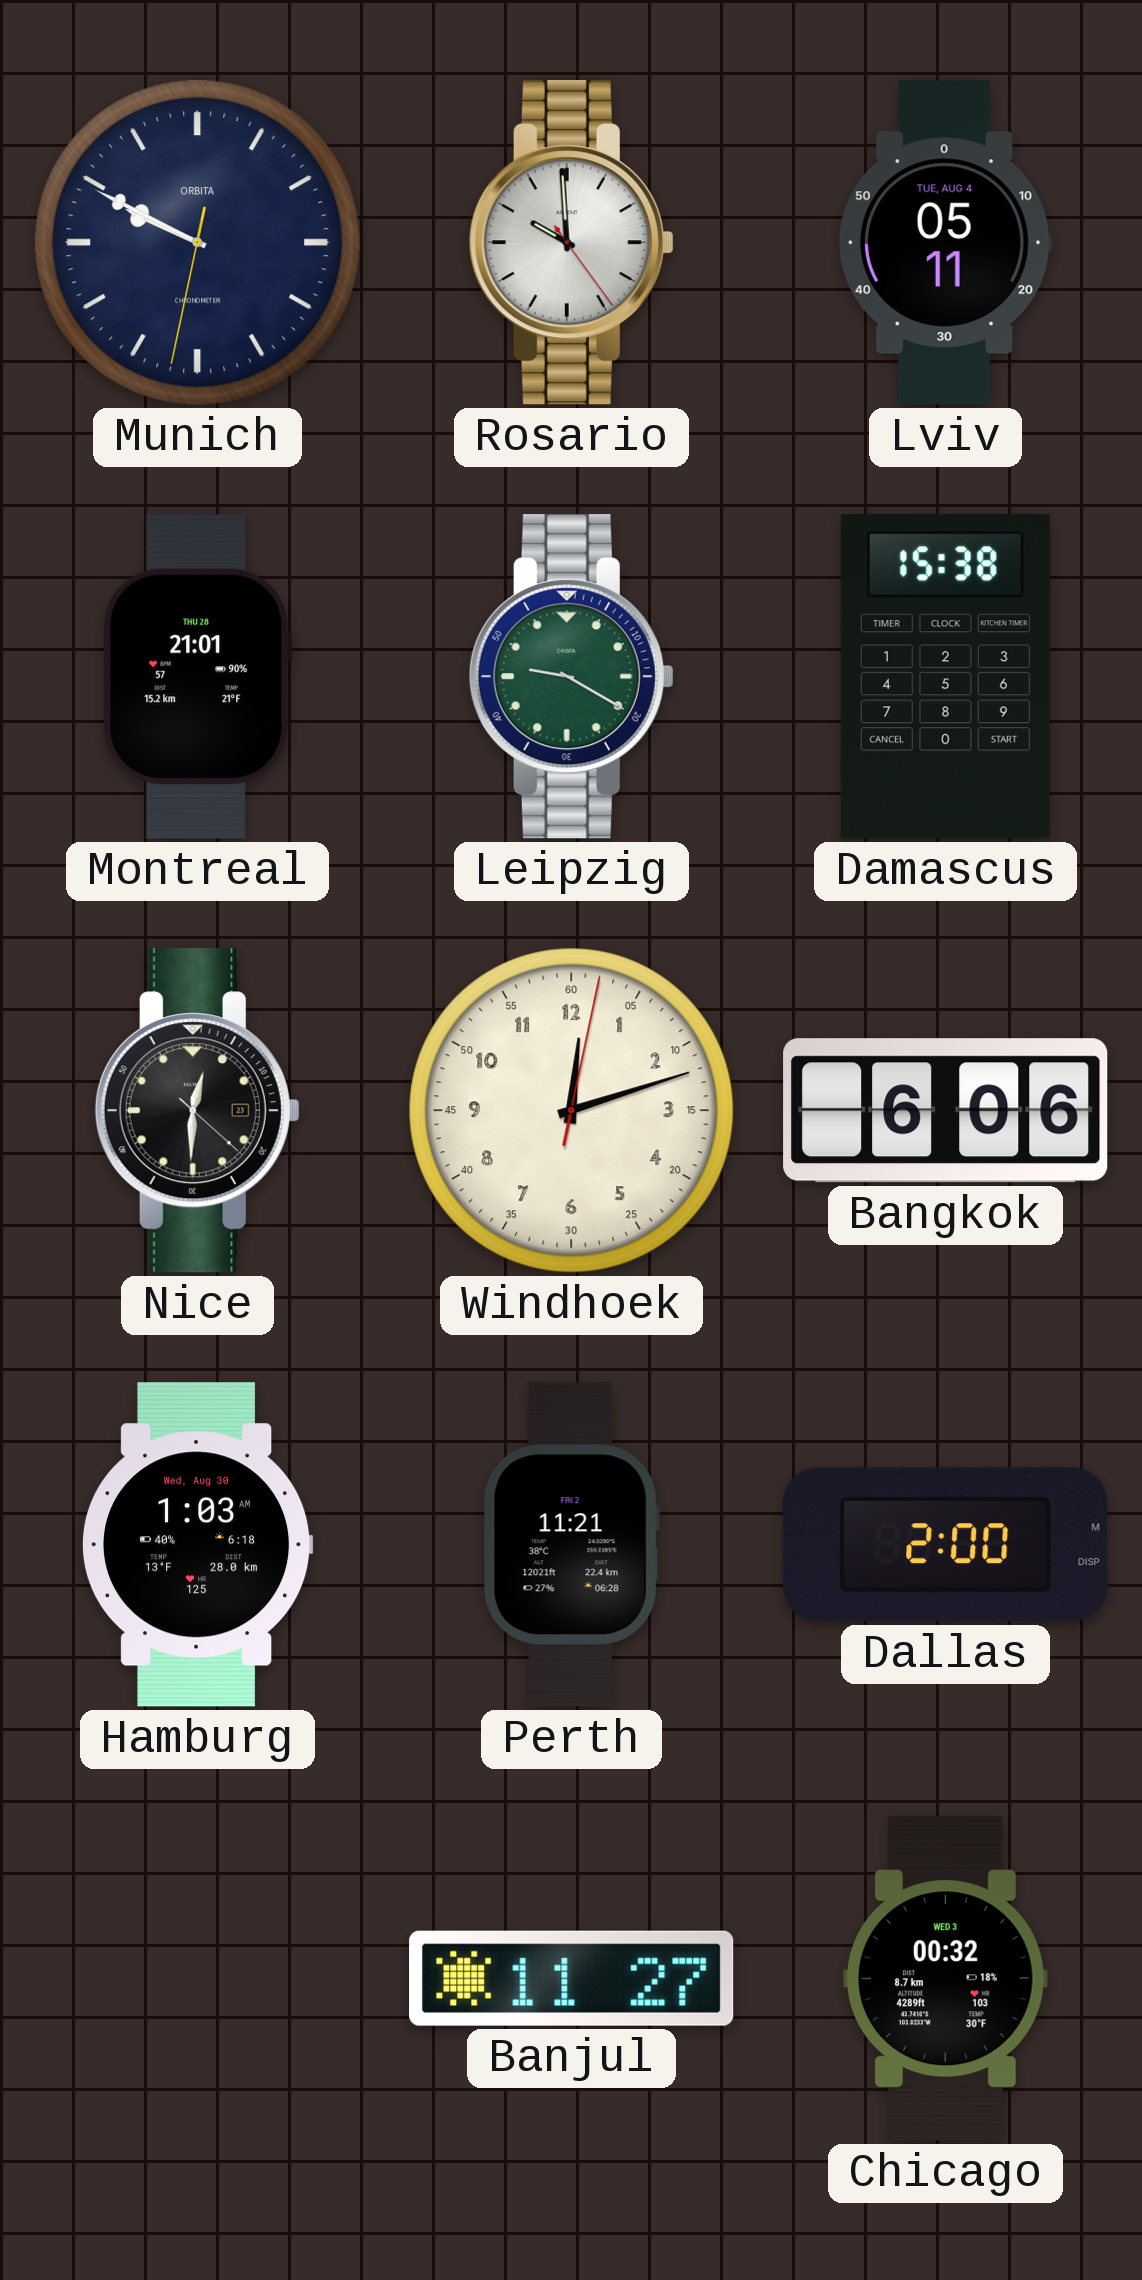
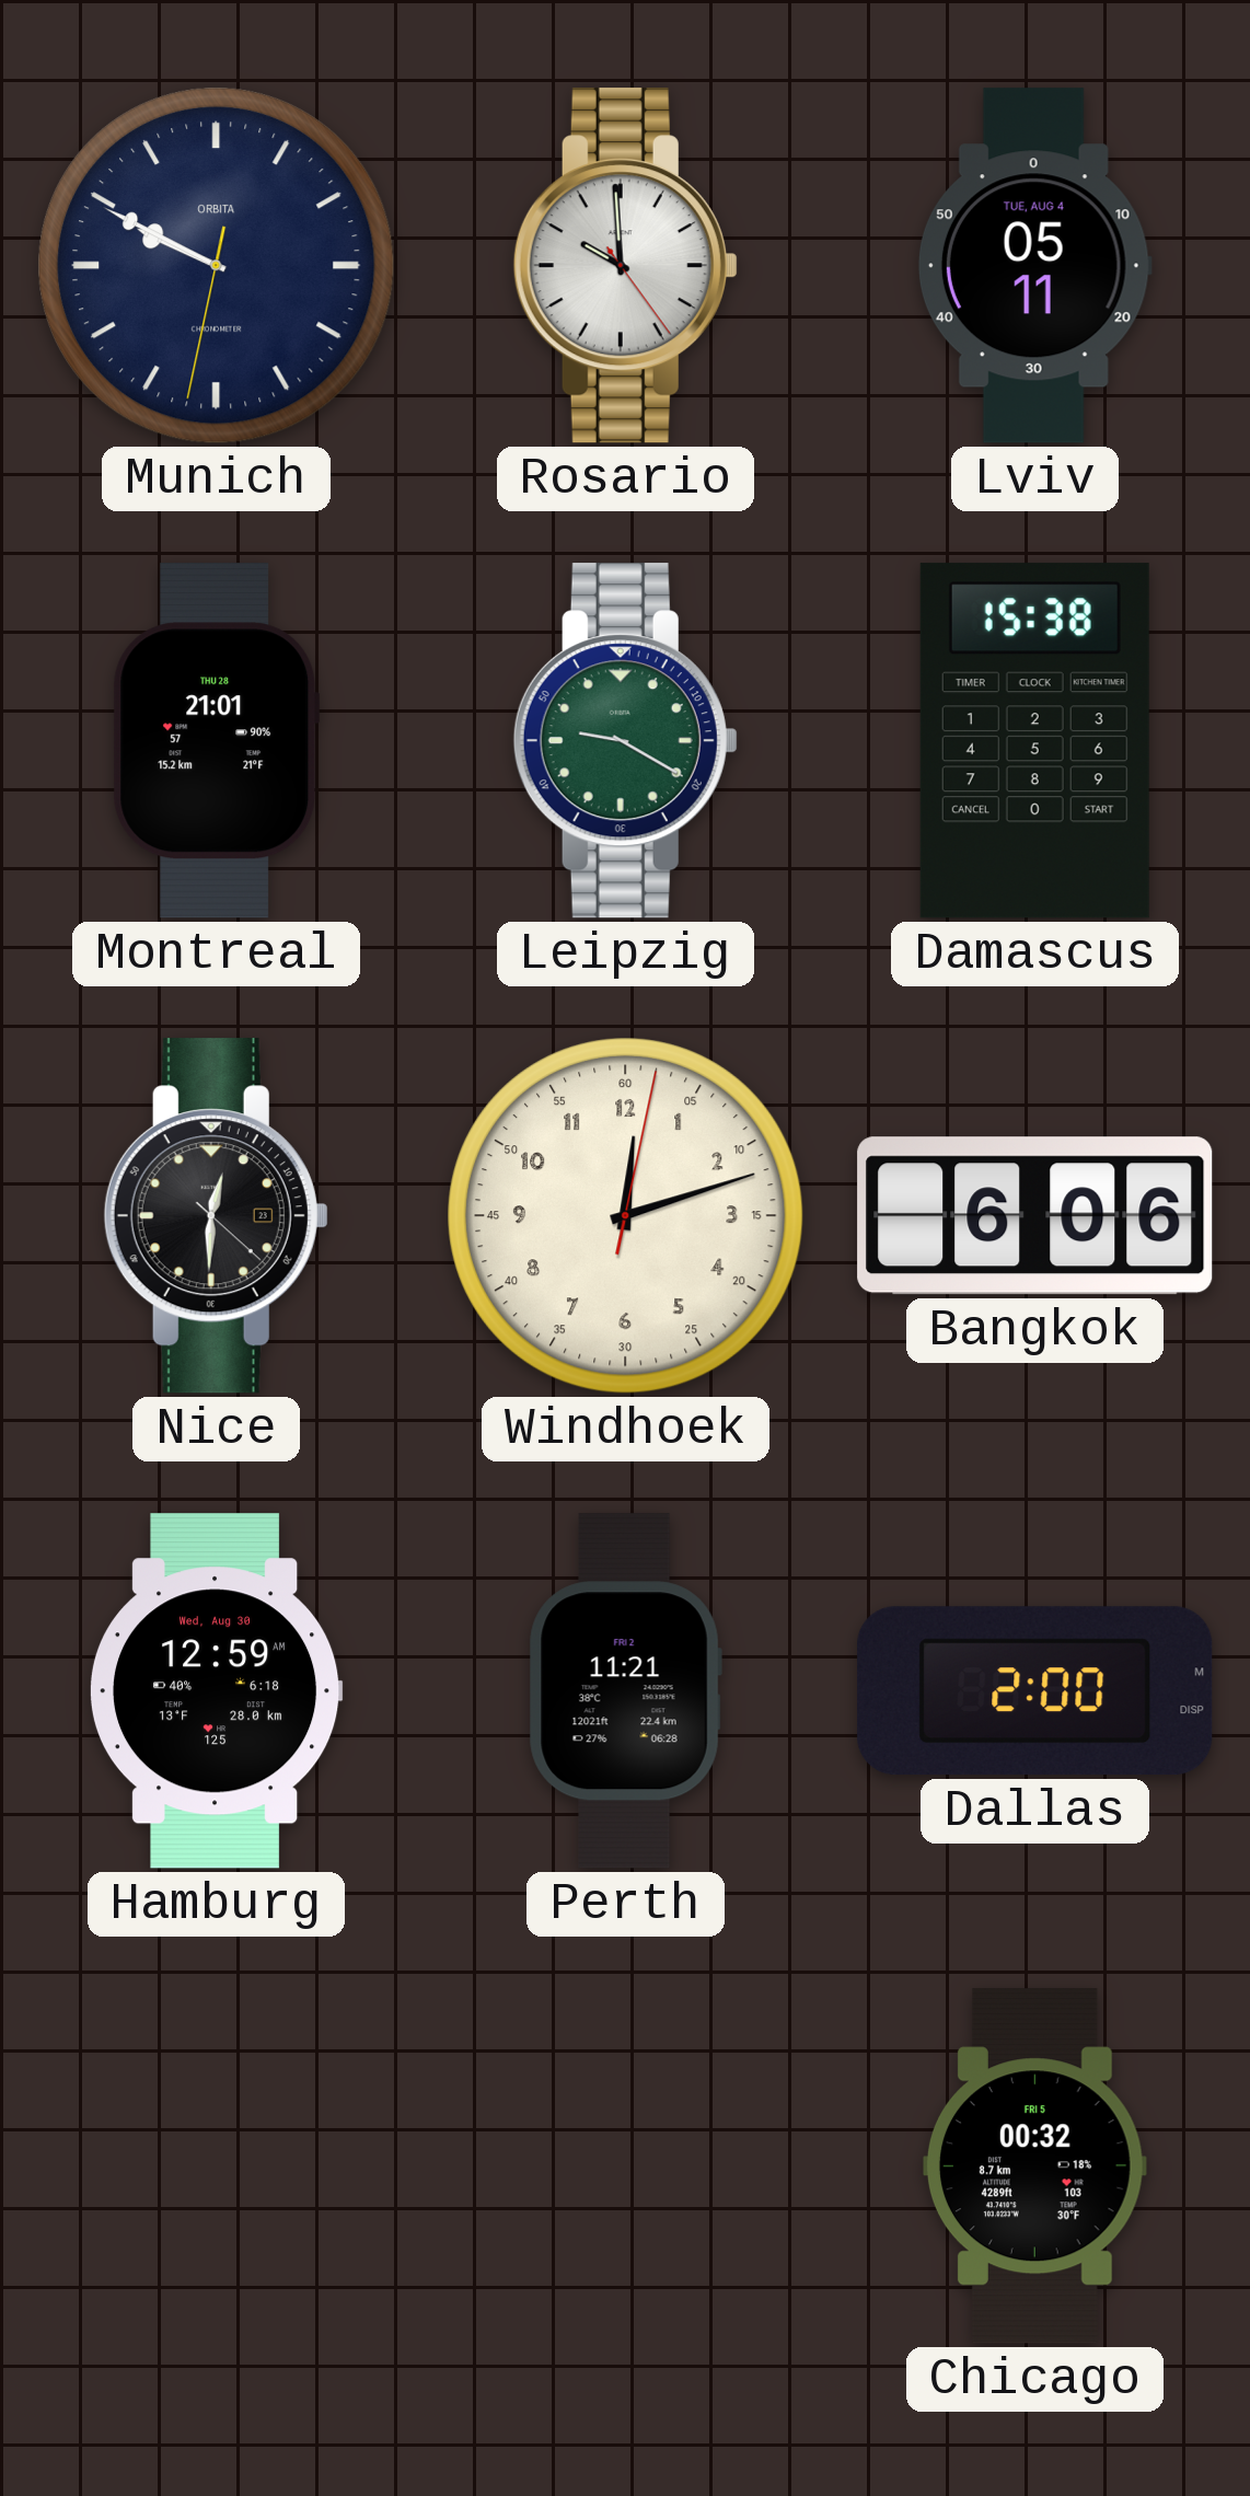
Hamburg: 1:03 -> 12:59 (216, 1691)
Banjul: 11:27 -> none (572, 1978)
Chicago date: WED 3 -> FRI 5 (1034, 2166)
